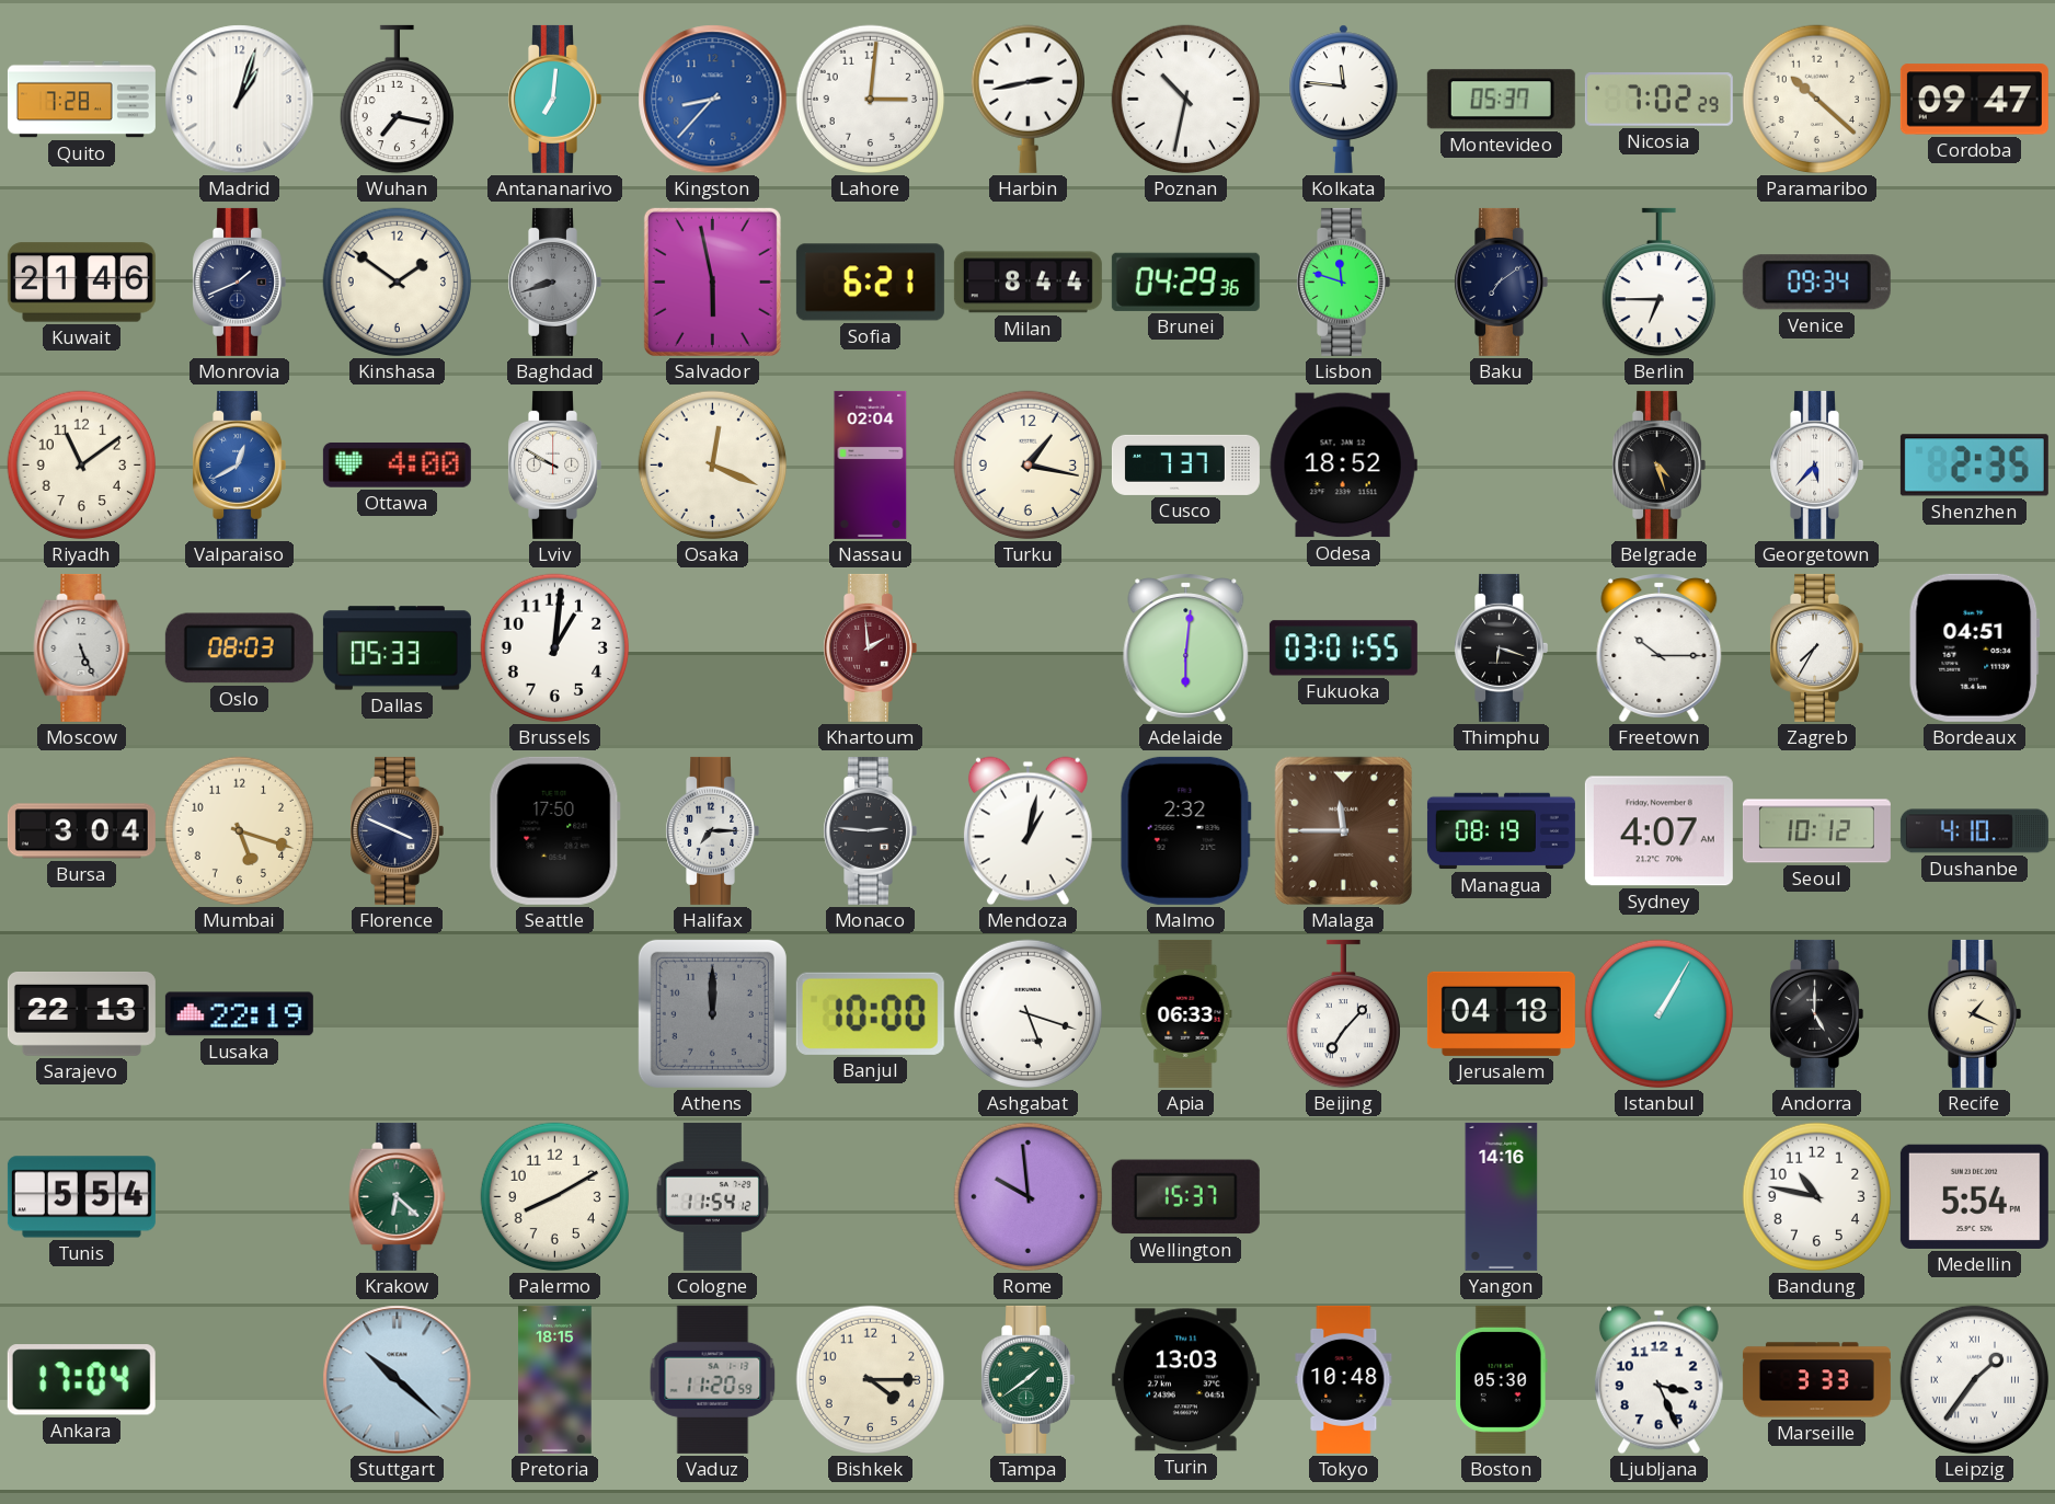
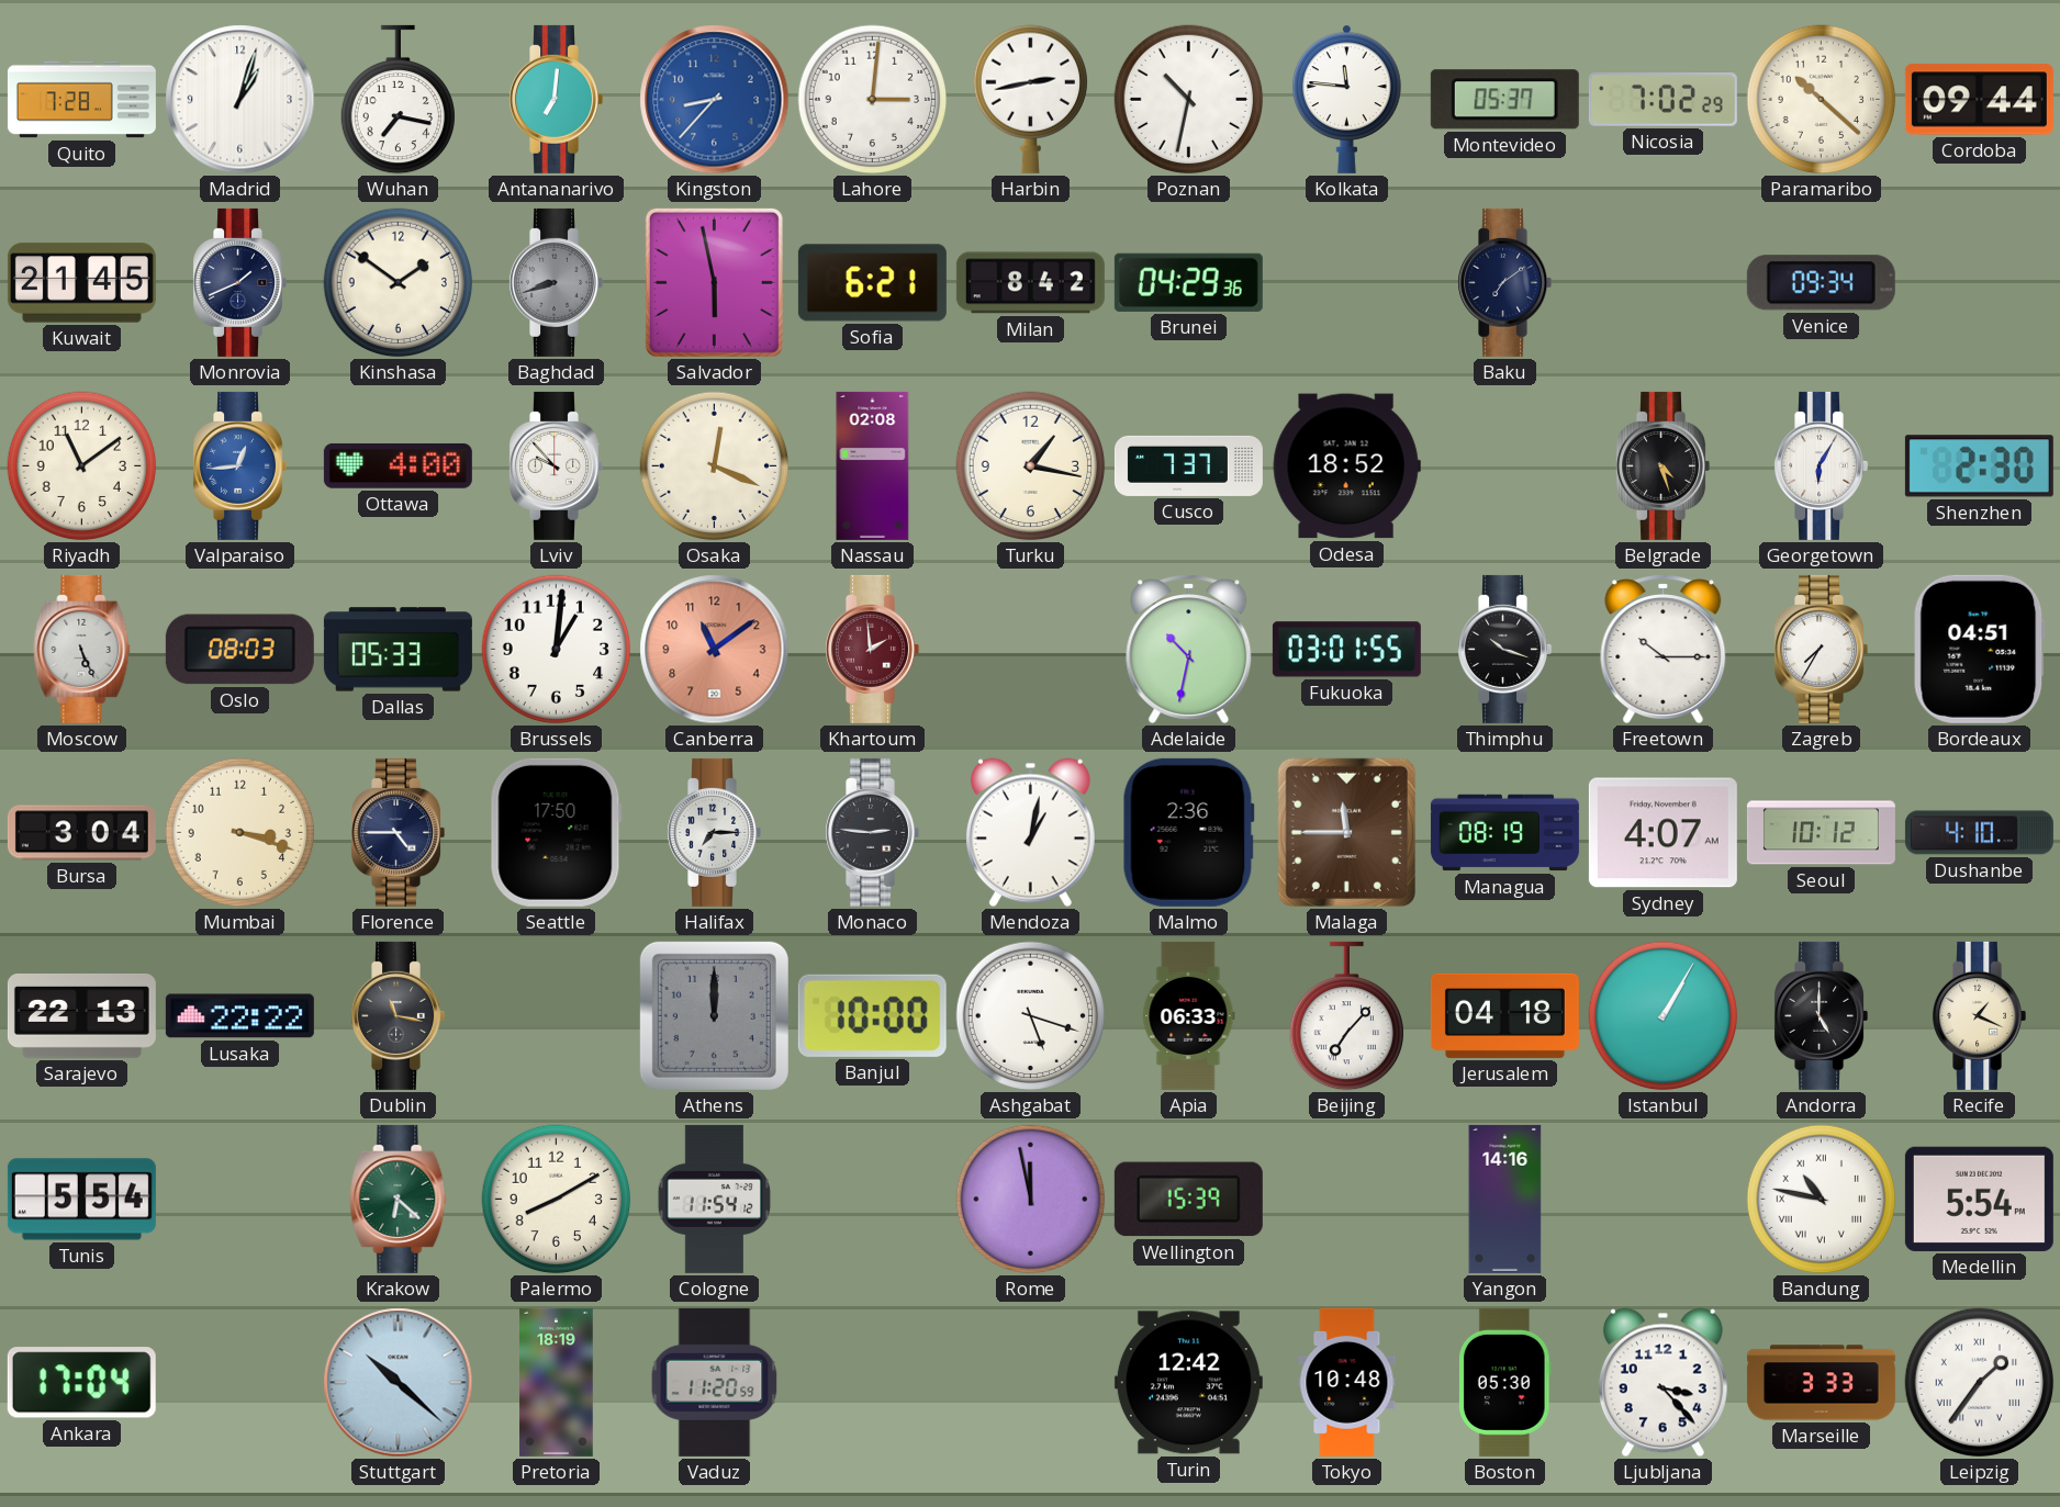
Cordoba: 09:47 -> 09:44 (1979, 100)
Kuwait: 21:46 -> 21:45 (81, 283)
Milan: 8:44 -> 8:42 (1030, 283)
Lisbon: 11:48 -> none (1343, 282)
Berlin: 6:45 -> none (1658, 283)
Valparaiso: 12:40 -> 12:44 (239, 465)
Lviv: 9:50 -> 9:53 (556, 465)
Nassau: 02:04 -> 02:08 (873, 465)
Georgetown: 5:37 -> 6:05 (1821, 465)
Shenzhen: 2:35 -> 2:30 (1979, 466)
Canberra: none -> 11:09 (715, 650)
Adelaide: 6:01 -> 10:32 (1189, 649)
Thimphu: 6:18 -> 10:18 (1504, 649)
Mumbai: 5:18 -> 3:18 (240, 833)
Florence: 3:49 -> 4:45 (398, 832)
Malmo: 2:32 -> 2:36 (1188, 832)
Lusaka: 22:19 -> 22:22 (239, 1016)
Dublin: none -> 11:17 (398, 1015)
Rome: 9:59 -> 11:58 (1031, 1200)
Wellington: 15:37 -> 15:39 (1188, 1200)
Bandung numerals: Arabic -> Roman (1822, 1200)
Pretoria: 18:15 -> 18:19 (557, 1382)
Bishkek: 4:15 -> none (871, 1380)
Tampa: 1:39 -> none (1027, 1379)
Turin: 13:03 -> 12:42 (1188, 1383)
Ljubljana: 3:26 -> 3:23 (1662, 1383)
